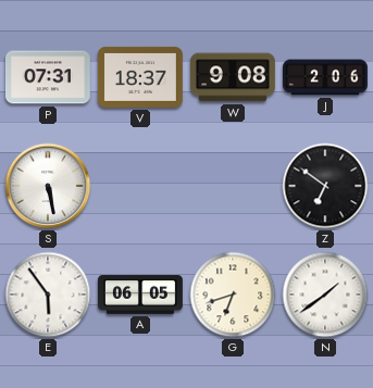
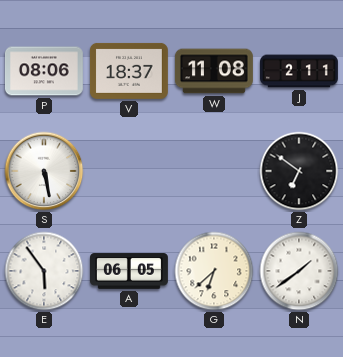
P: 07:31 -> 08:06 (44, 71)
W: 9:08 -> 11:08 (214, 71)
J: 2:06 -> 2:11 (300, 71)
G: 6:42 -> 6:38 (214, 271)
